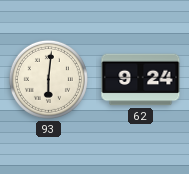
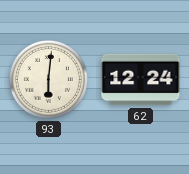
62: 9:24 -> 12:24 (141, 80)
